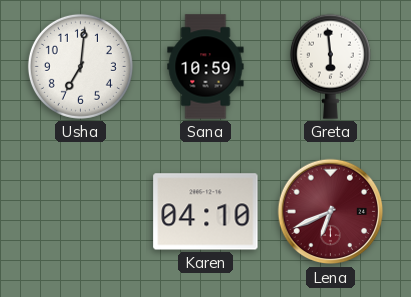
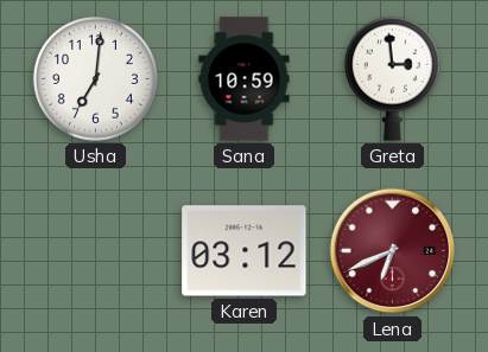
Greta: 5:59 -> 2:59 (392, 78)
Karen: 04:10 -> 03:12 (245, 251)
